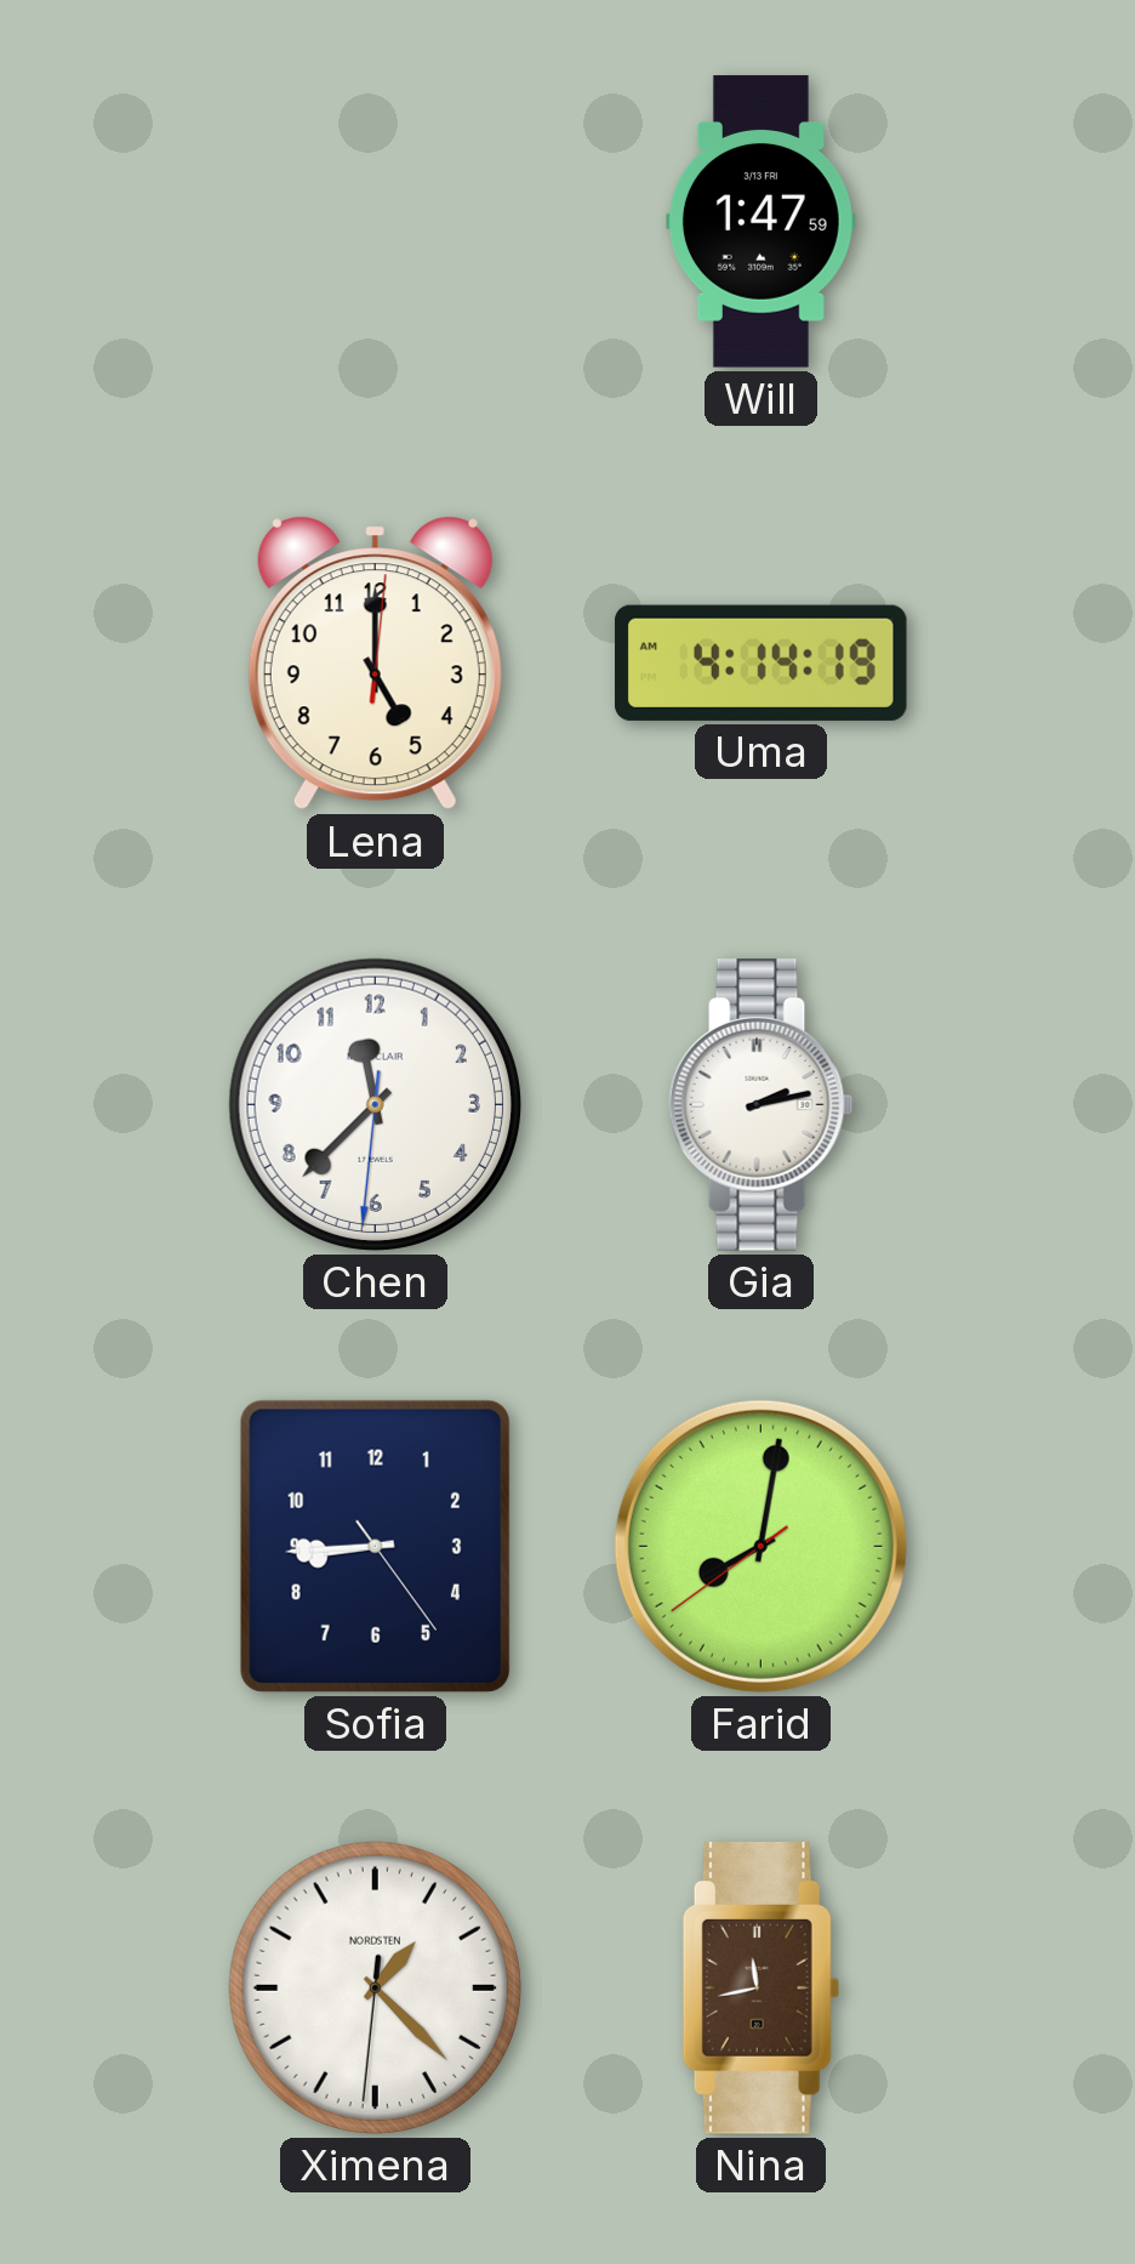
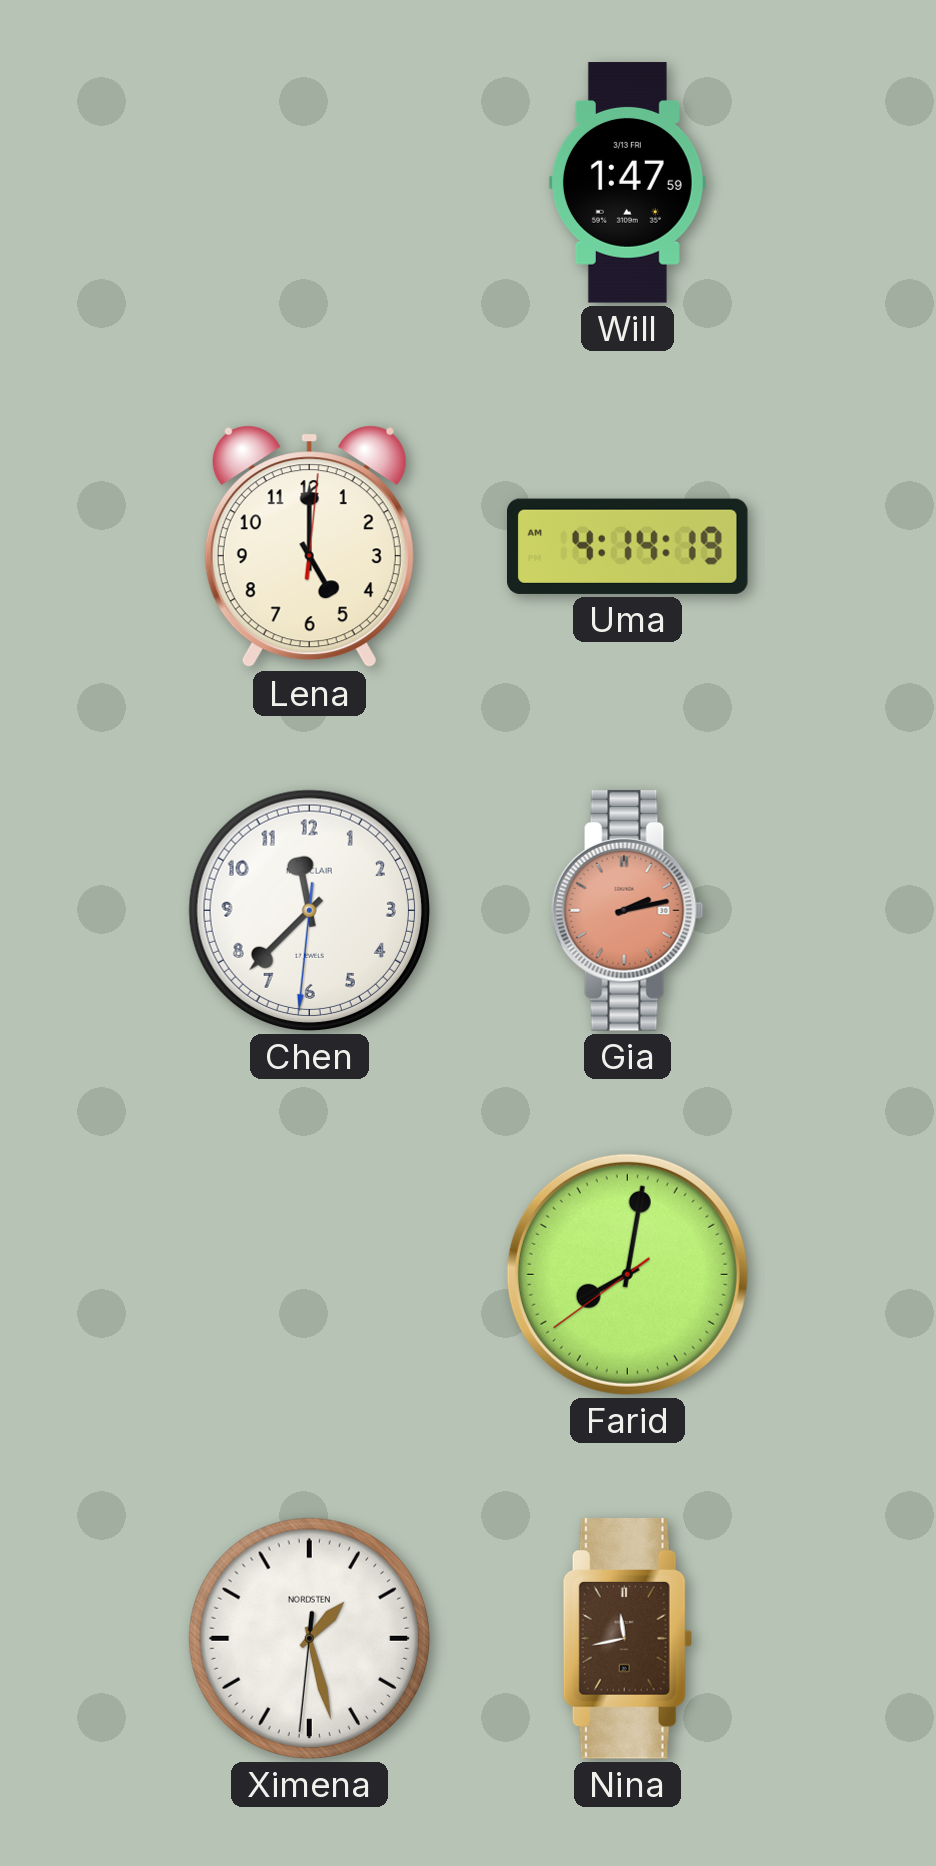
Gia dial: white -> salmon (628, 911)
Sofia: 8:44 -> none (375, 1546)
Ximena: 1:22 -> 1:27 (309, 1638)
